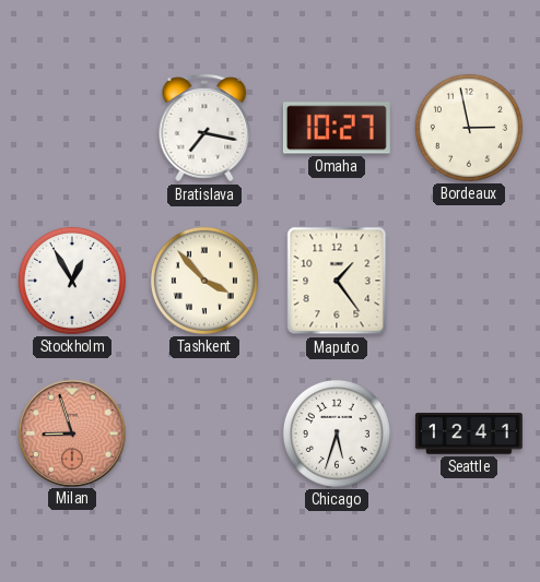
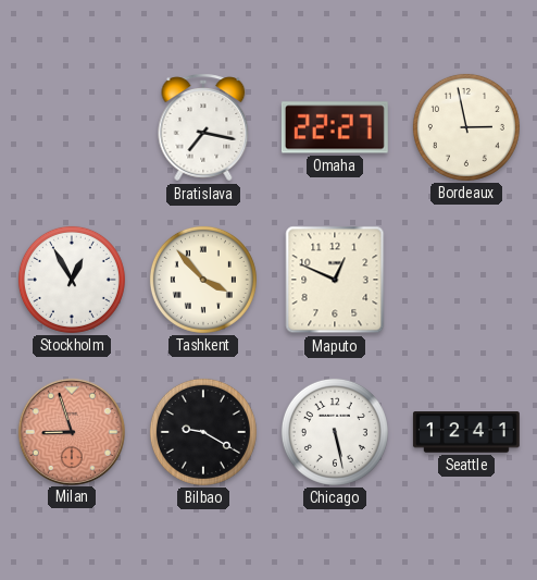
Omaha: 10:27 -> 22:27 (335, 127)
Maputo: 1:24 -> 12:49 (335, 280)
Bilbao: none -> 9:20 (203, 432)
Chicago: 5:33 -> 5:28 (335, 432)
